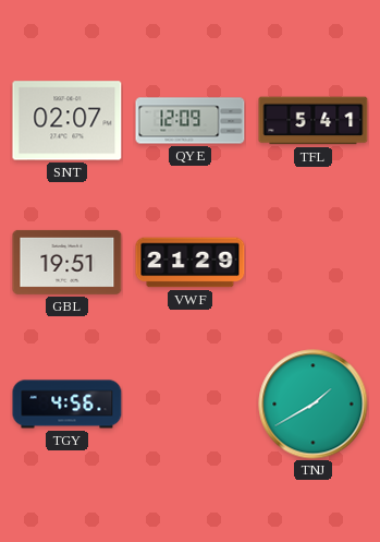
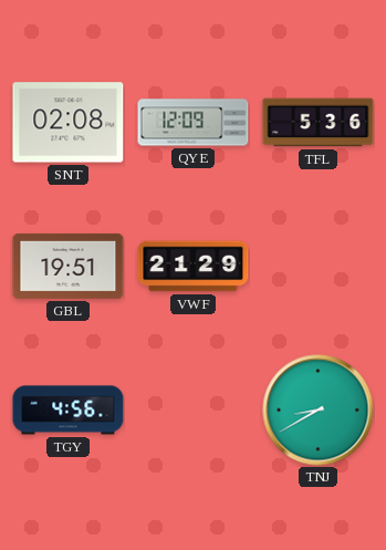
SNT: 02:07 -> 02:08 (69, 123)
TFL: 5:41 -> 5:36 (319, 123)
TNJ: 1:40 -> 8:40 (319, 411)
